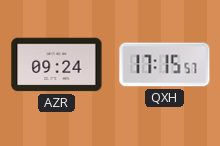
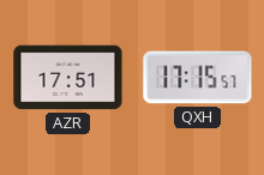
AZR: 09:24 -> 17:51 (68, 78)
